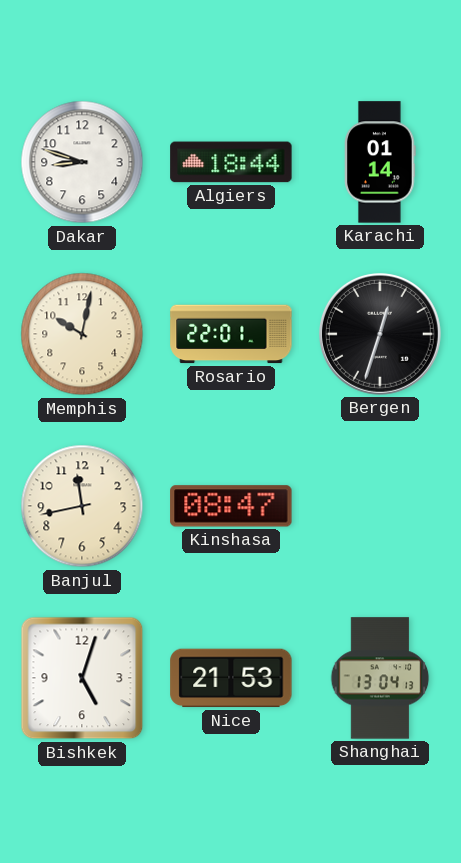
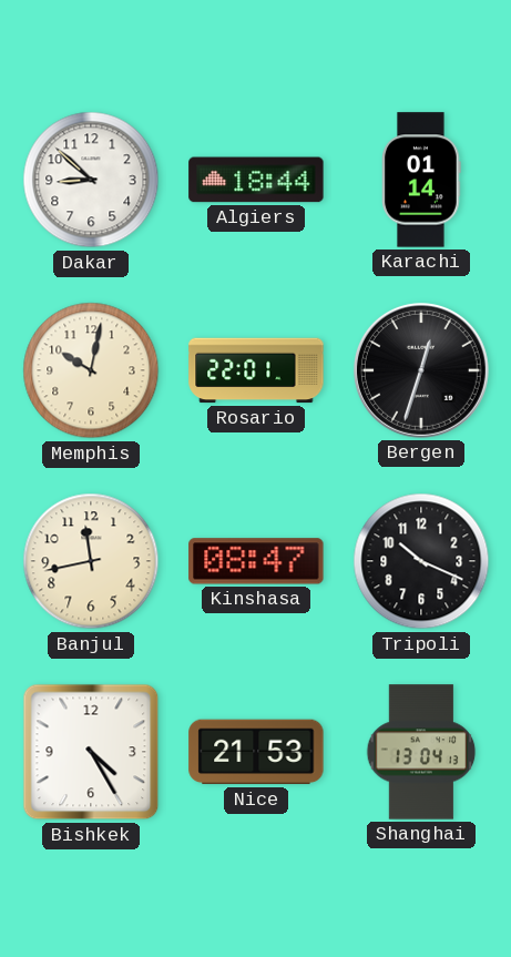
Dakar: 8:48 -> 8:52 (91, 180)
Tripoli: none -> 10:19 (421, 561)
Bishkek: 5:03 -> 4:25 (91, 752)
